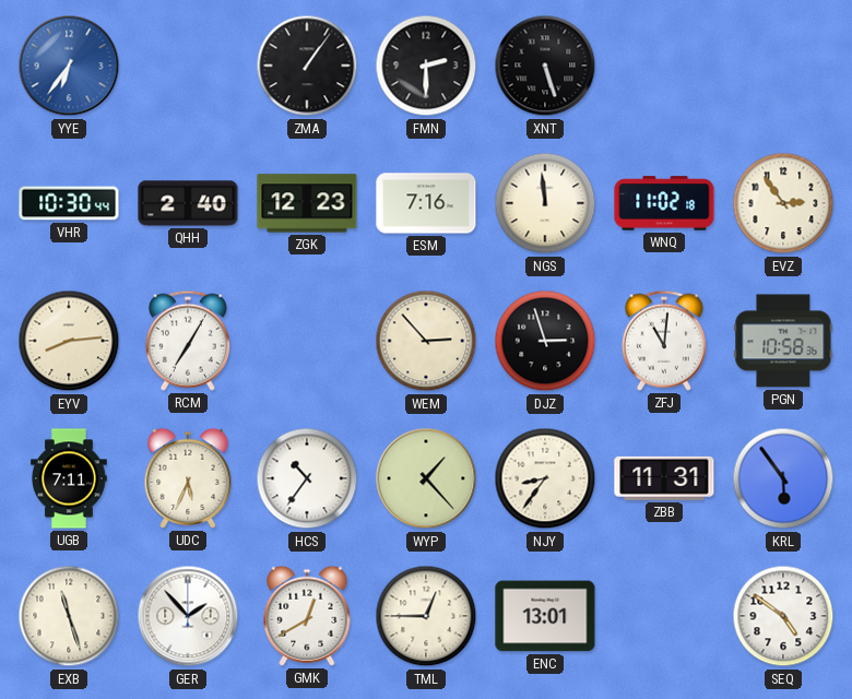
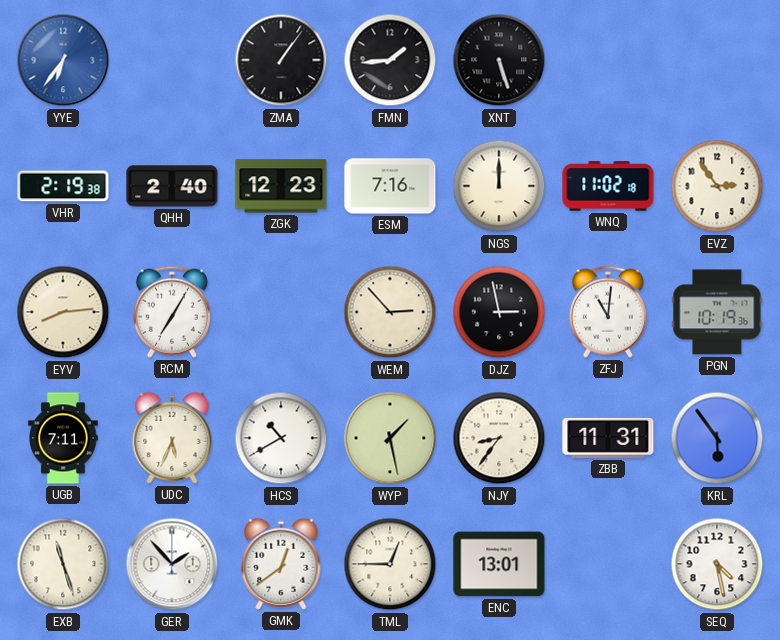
FMN: 2:30 -> 1:44 (390, 60)
VHR: 10:30 -> 2:19 (63, 186)
NGS: 11:59 -> 12:00 (499, 186)
DJZ: 2:57 -> 2:58 (499, 312)
PGN: 10:58 -> 10:19 (717, 312)
HCS: 10:36 -> 10:40 (281, 438)
WYP: 1:23 -> 1:28 (390, 438)
GMK: 12:40 -> 12:39 (281, 564)
SEQ: 4:51 -> 4:28 (717, 564)
